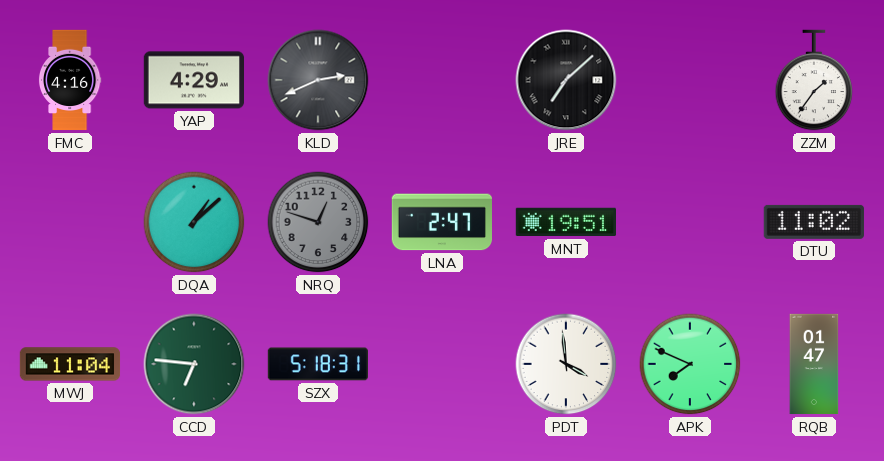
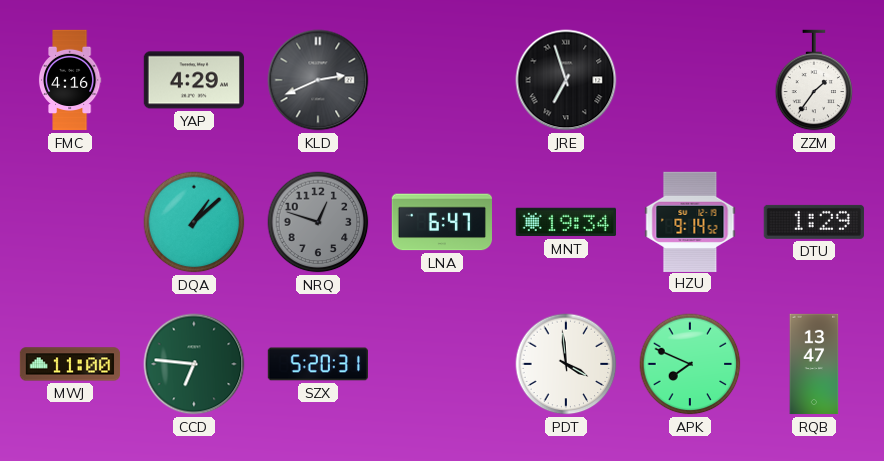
JRE: 7:08 -> 6:57 (566, 80)
LNA: 2:47 -> 6:47 (441, 222)
MNT: 19:51 -> 19:34 (565, 222)
HZU: none -> 9:14 (690, 221)
DTU: 11:02 -> 1:29 (814, 222)
MWJ: 11:04 -> 11:00 (70, 364)
SZX: 5:18 -> 5:20 (317, 364)
RQB: 01:47 -> 13:47 (814, 364)
